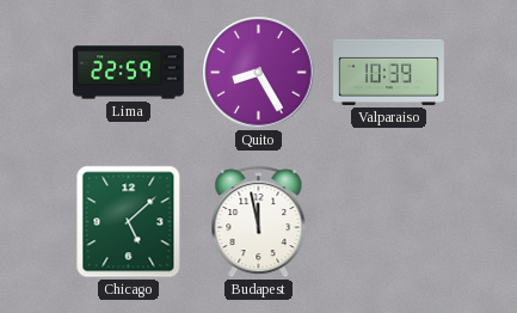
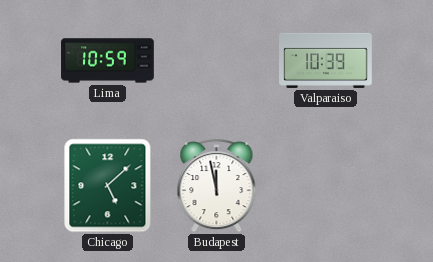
Lima: 22:59 -> 10:59 (108, 61)
Quito: 8:25 -> none (259, 73)
